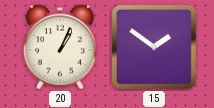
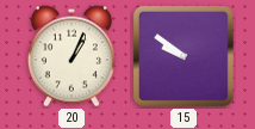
15: 1:51 -> 9:51 (184, 56)
